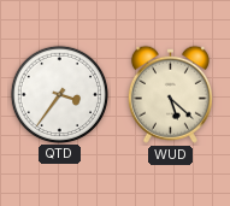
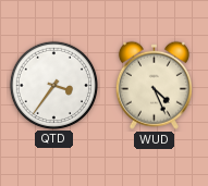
WUD: 5:22 -> 4:26 (154, 85)
